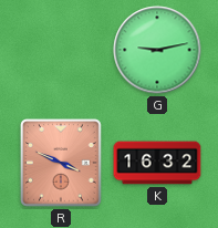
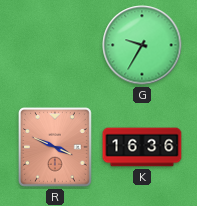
G: 9:13 -> 9:35 (142, 45)
K: 16:32 -> 16:36 (142, 147)
